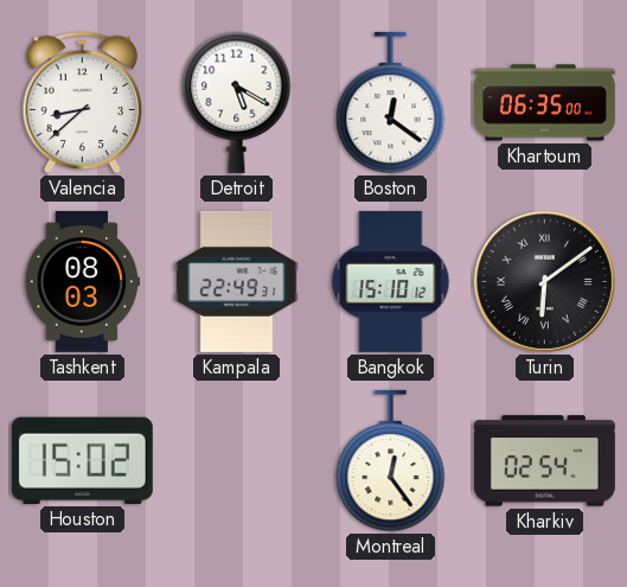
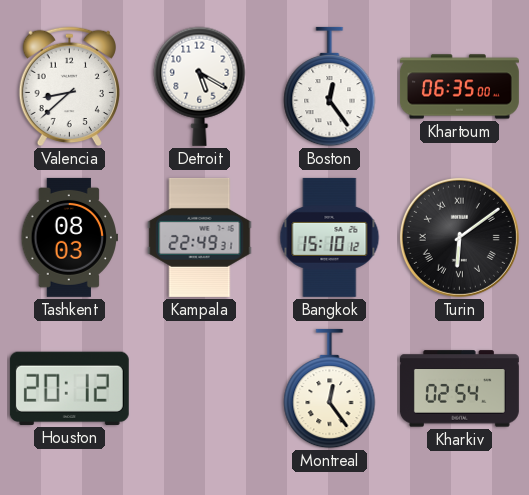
Boston: 12:21 -> 12:24 (330, 87)
Houston: 15:02 -> 20:12 (69, 388)
